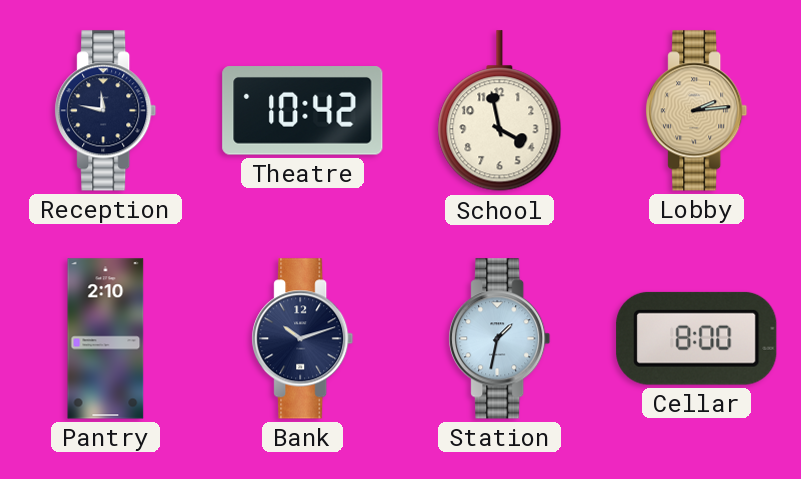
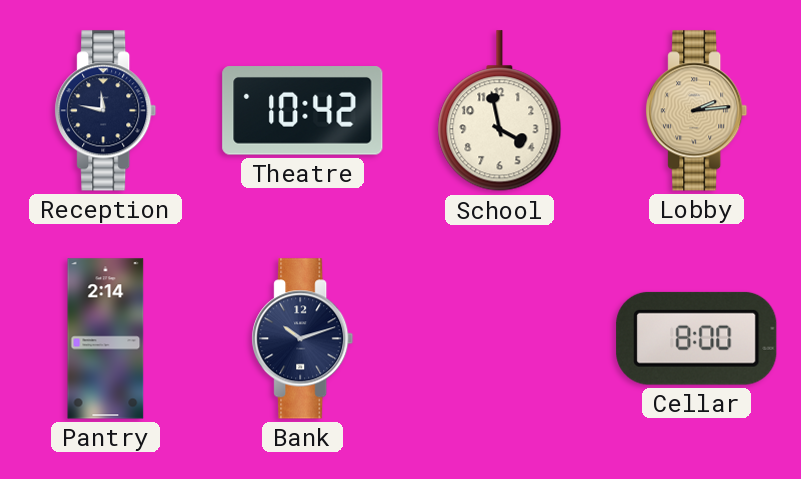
Pantry: 2:10 -> 2:14 (106, 339)
Station: 1:32 -> none (500, 339)
